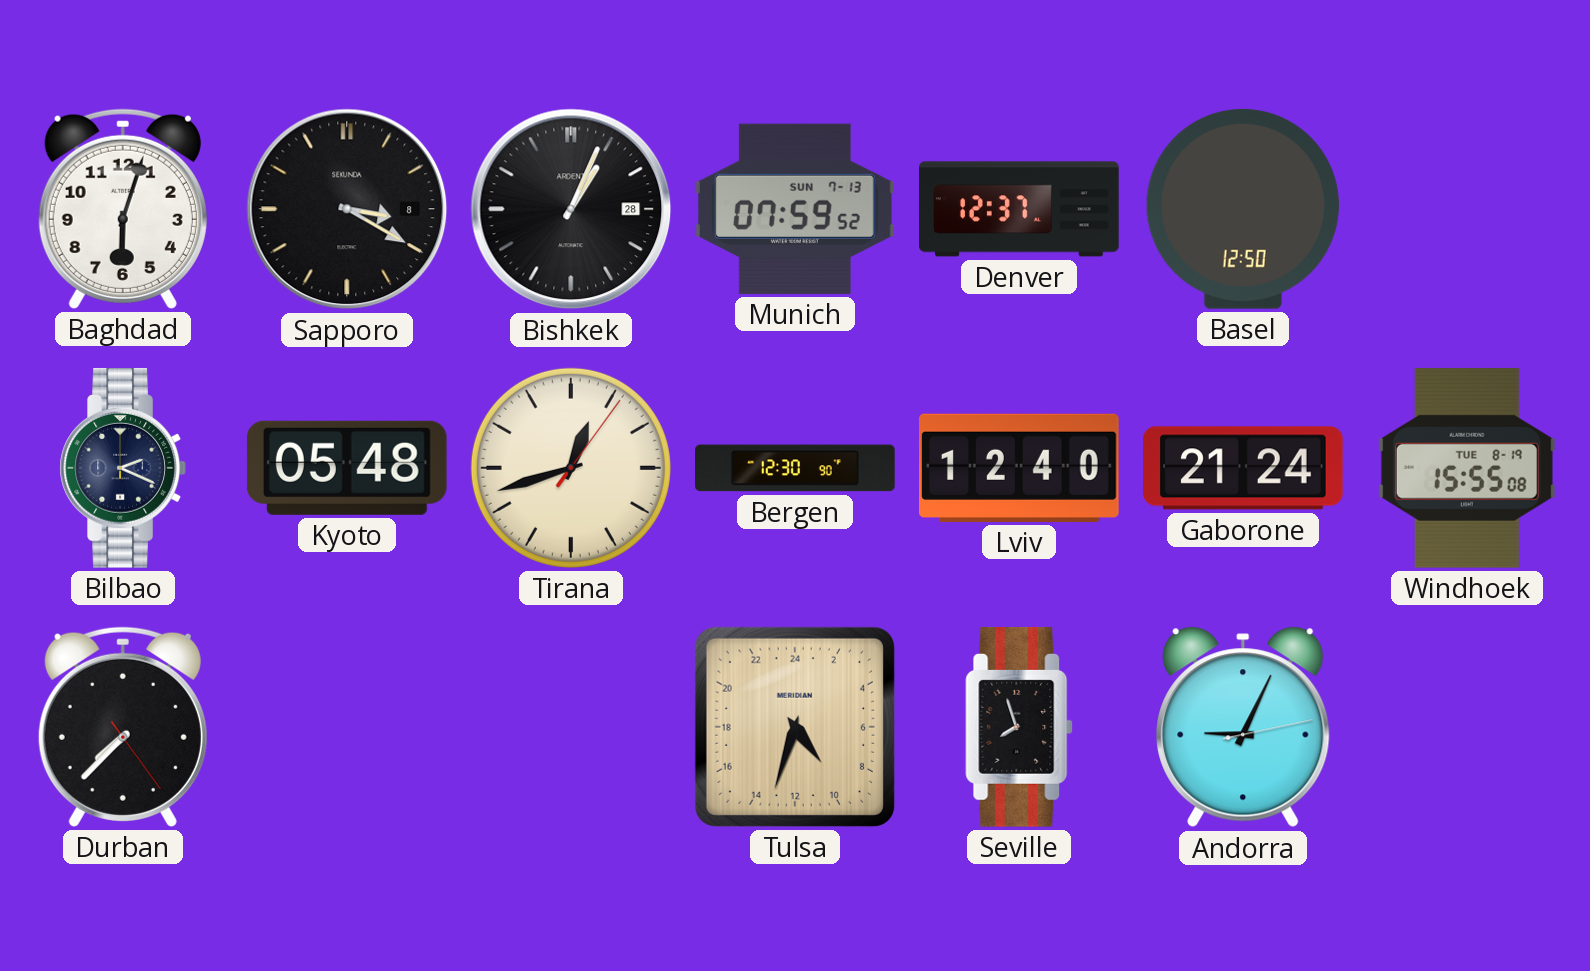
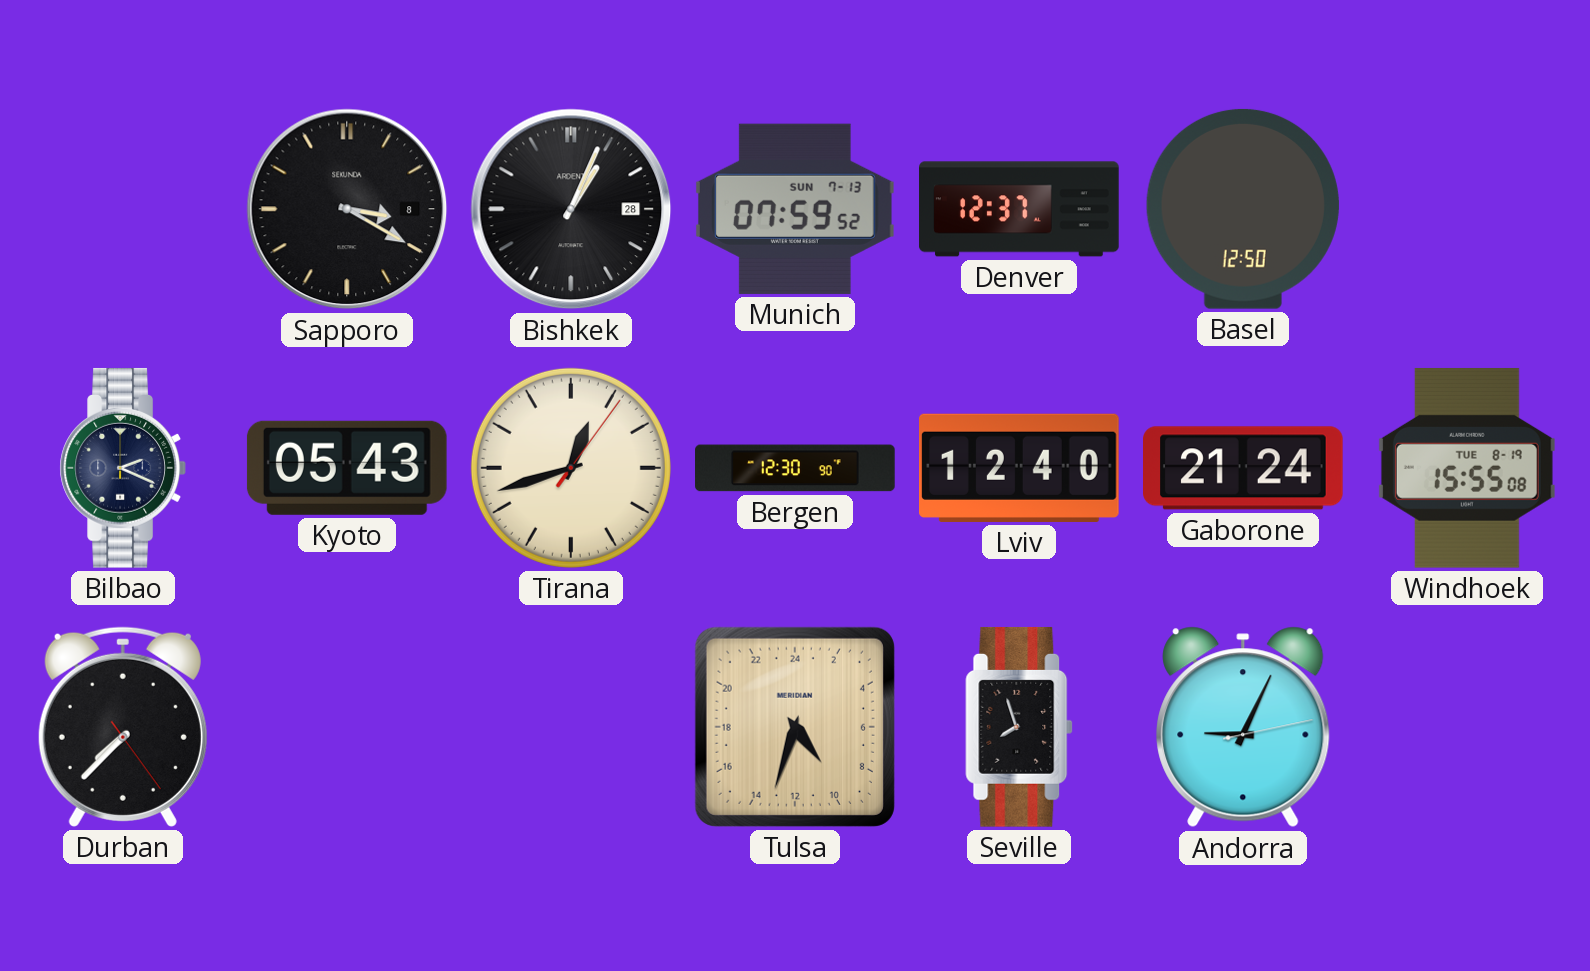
Baghdad: 6:03 -> none (123, 209)
Kyoto: 05:48 -> 05:43 (347, 468)
